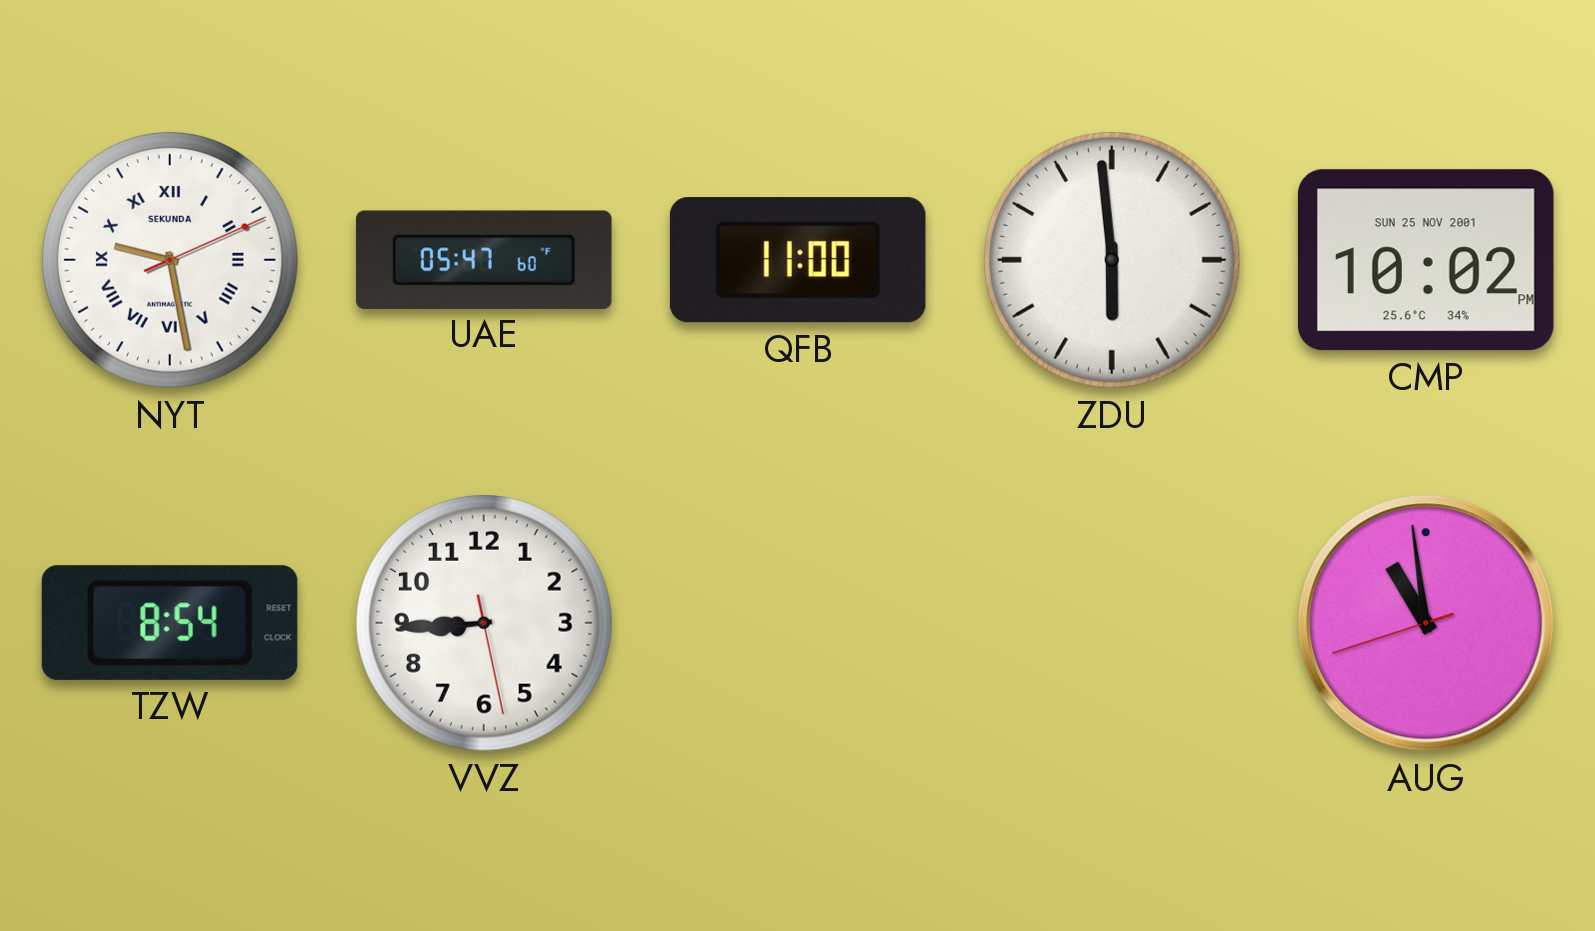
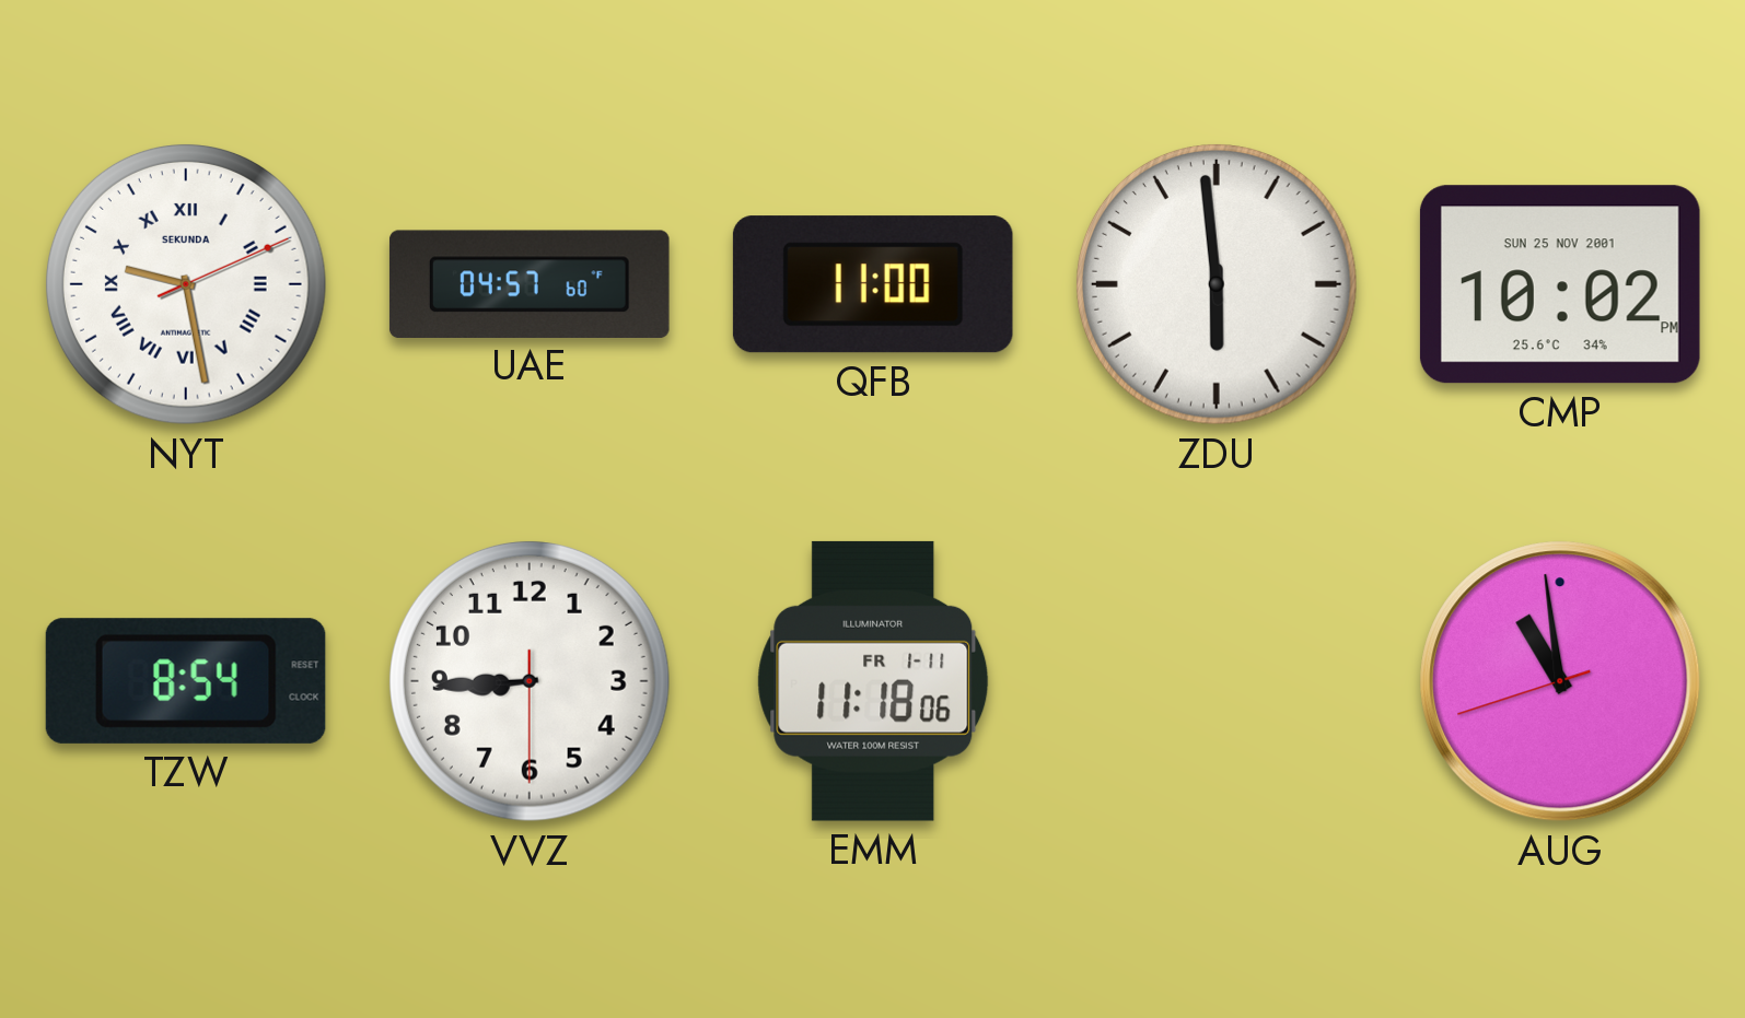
UAE: 05:47 -> 04:57 (530, 283)
VVZ: 8:44:28 -> 8:44:30 (530, 681)
EMM: none -> 11:18 (873, 681)
